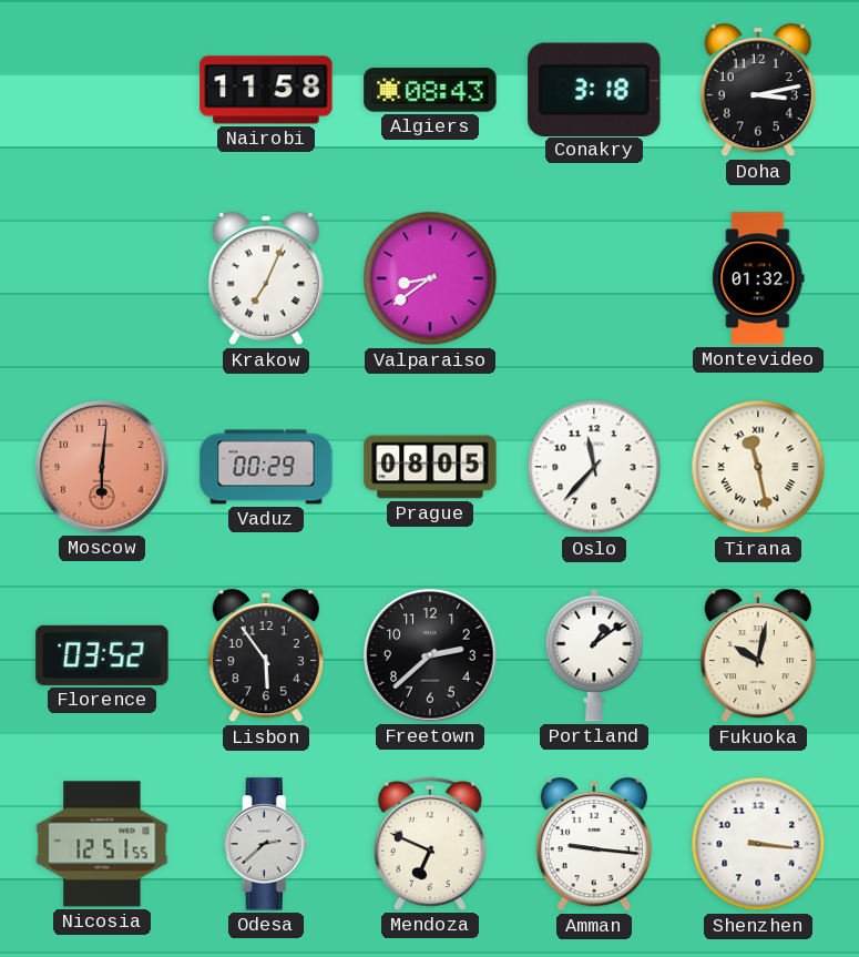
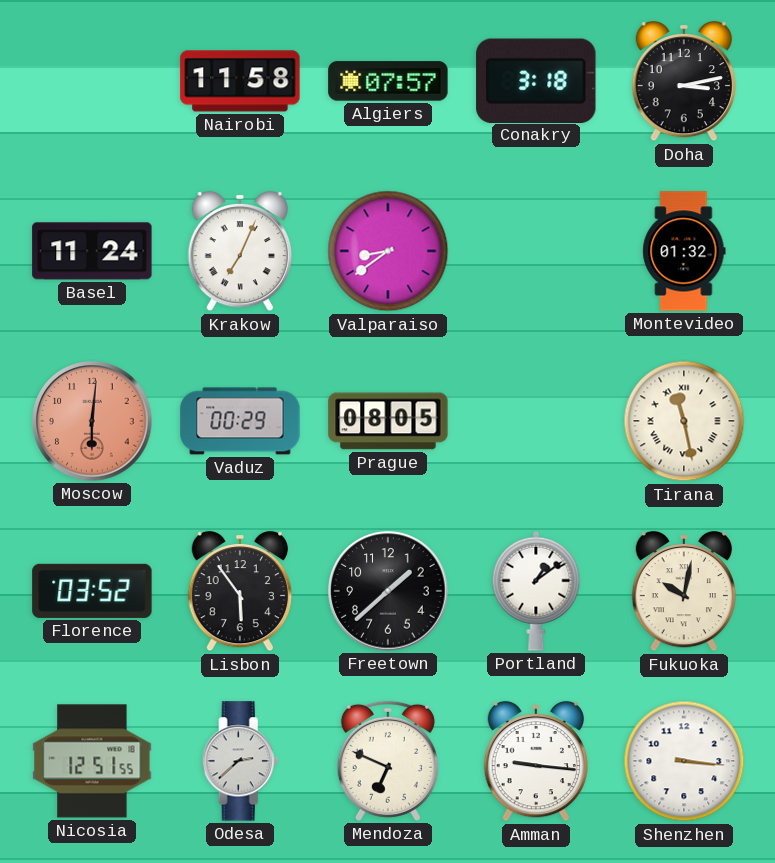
Algiers: 08:43 -> 07:57 (388, 81)
Basel: none -> 11:24 (92, 251)
Oslo: 11:37 -> none (594, 467)
Freetown: 2:38 -> 1:38 (388, 591)
